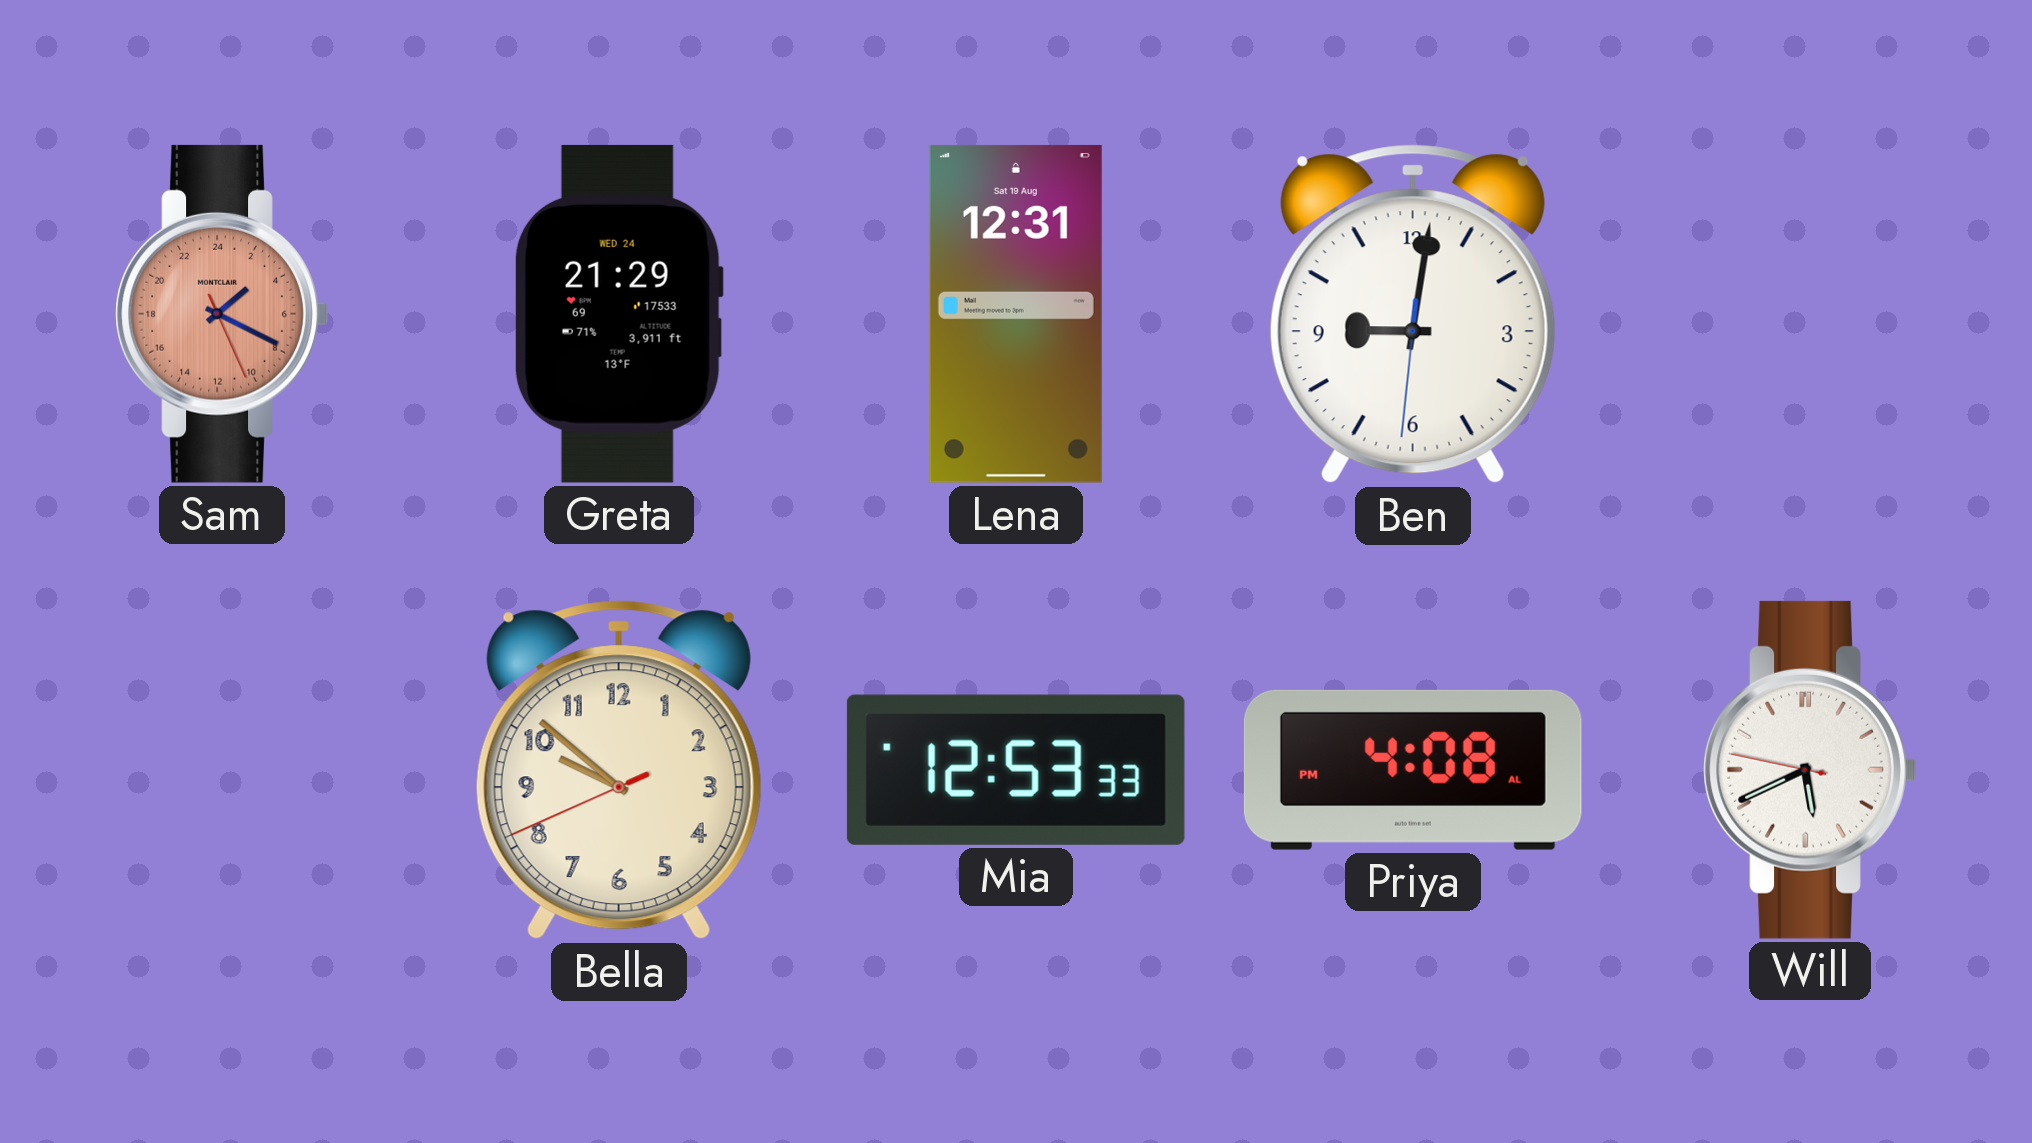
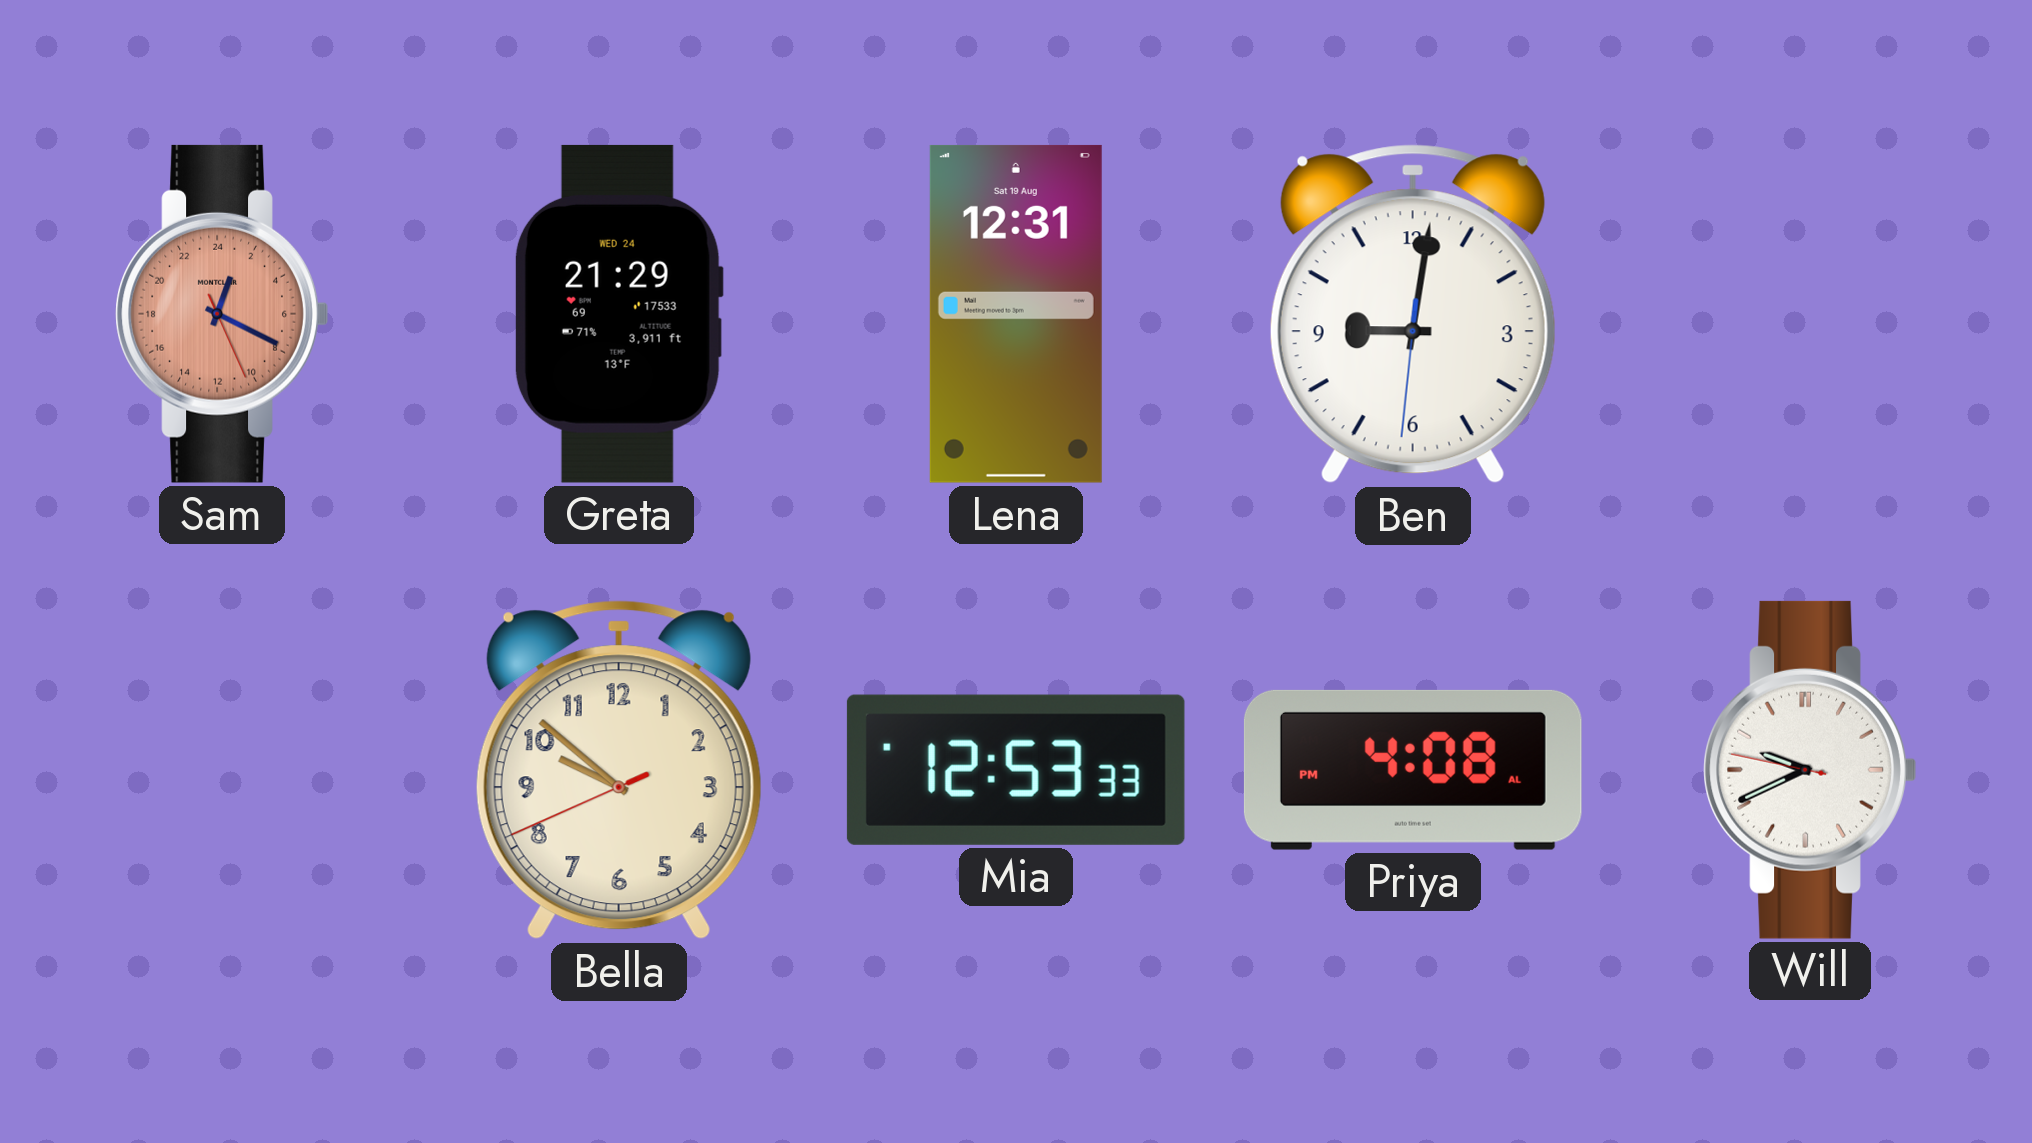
Sam: 3:19 -> 1:19 (222, 314)
Will: 5:40 -> 9:40 (1810, 770)
